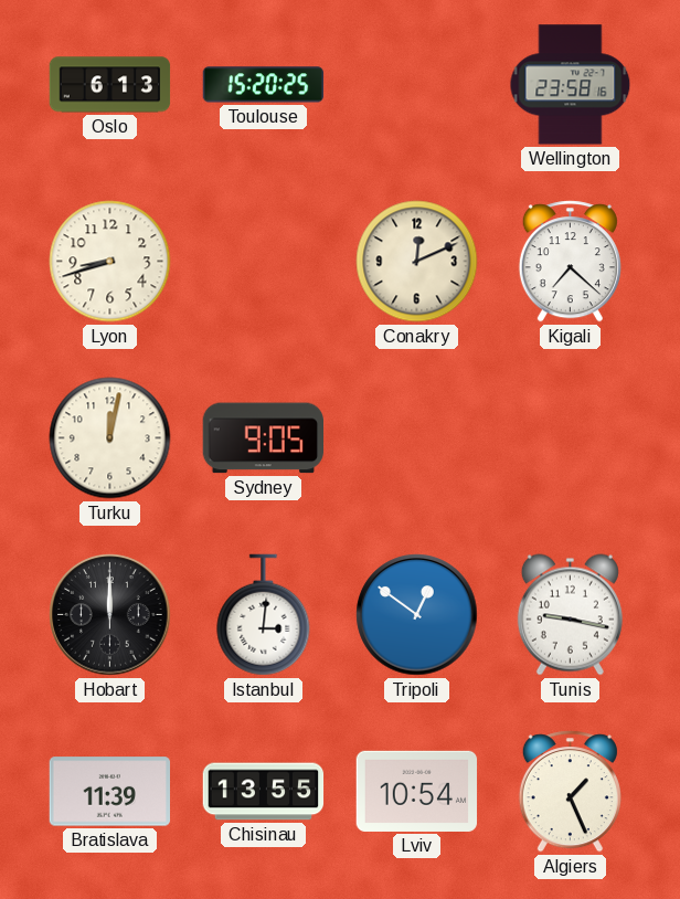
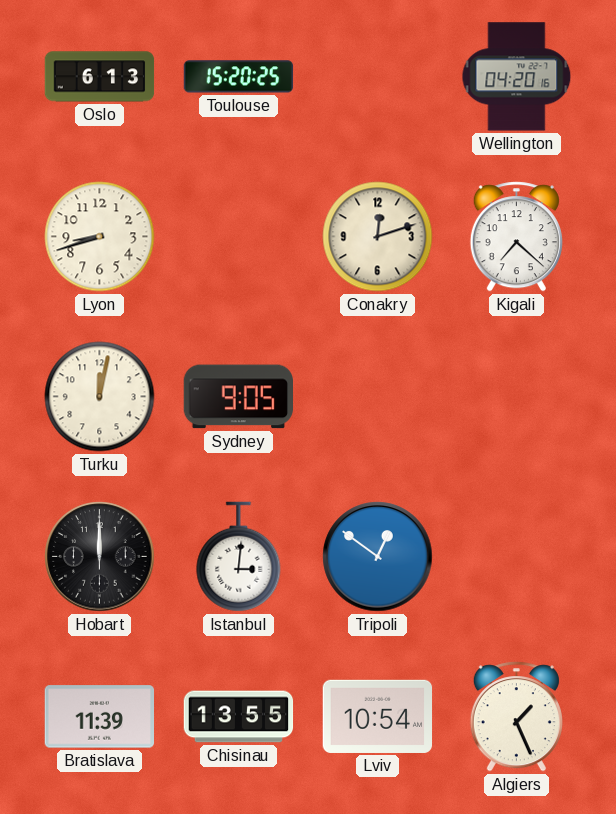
Wellington: 23:58 -> 04:20 (517, 77)
Conakry: 12:11 -> 12:12 (378, 237)
Tunis: 9:17 -> none (570, 615)
